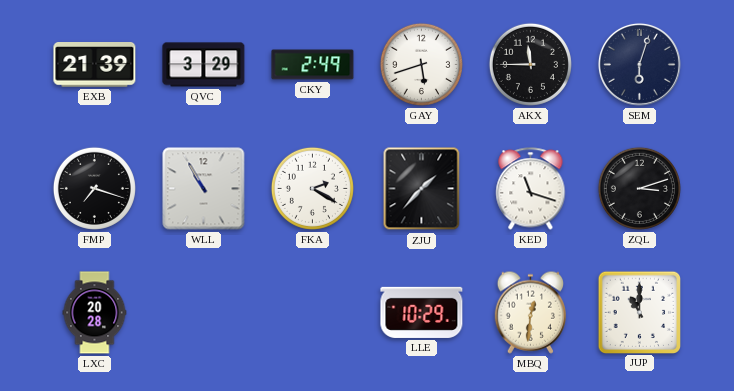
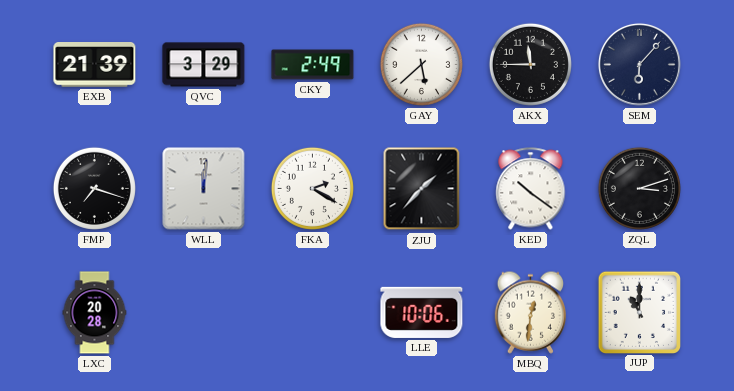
GAY: 5:42 -> 5:38 (421, 64)
SEM: 6:03 -> 6:07 (639, 64)
WLL: 10:55 -> 12:01 (204, 189)
KED: 11:18 -> 10:21 (531, 189)
LLE: 10:29 -> 10:06 (422, 312)
